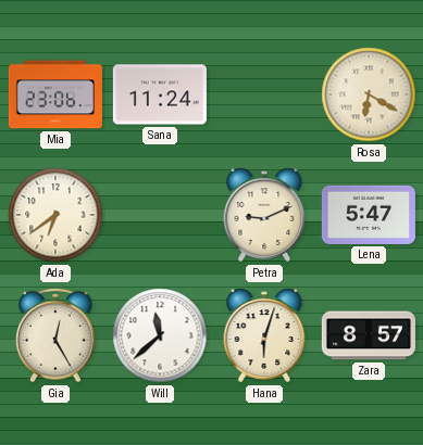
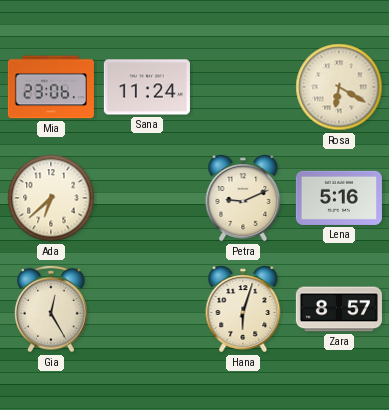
Ada: 6:39 -> 6:38 (51, 198)
Lena: 5:47 -> 5:16 (339, 198)
Will: 11:38 -> none (160, 335)
